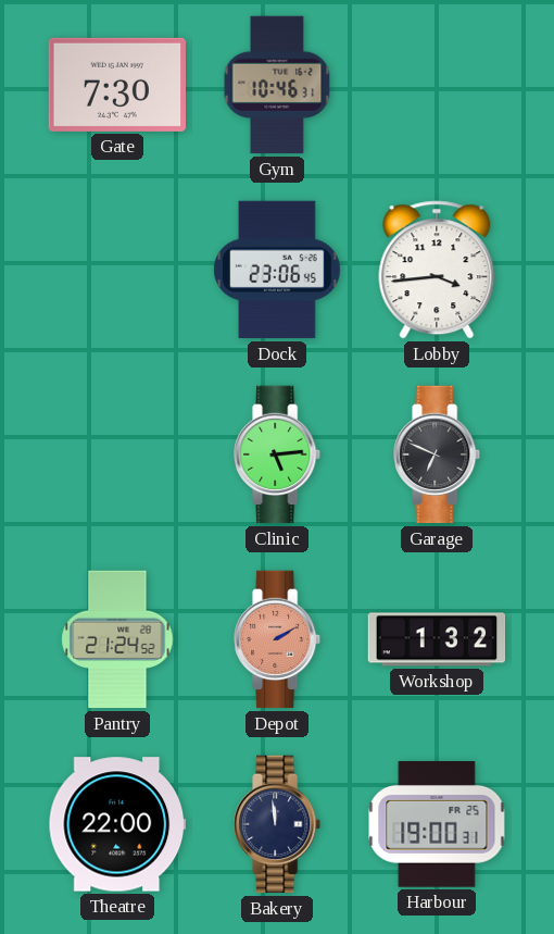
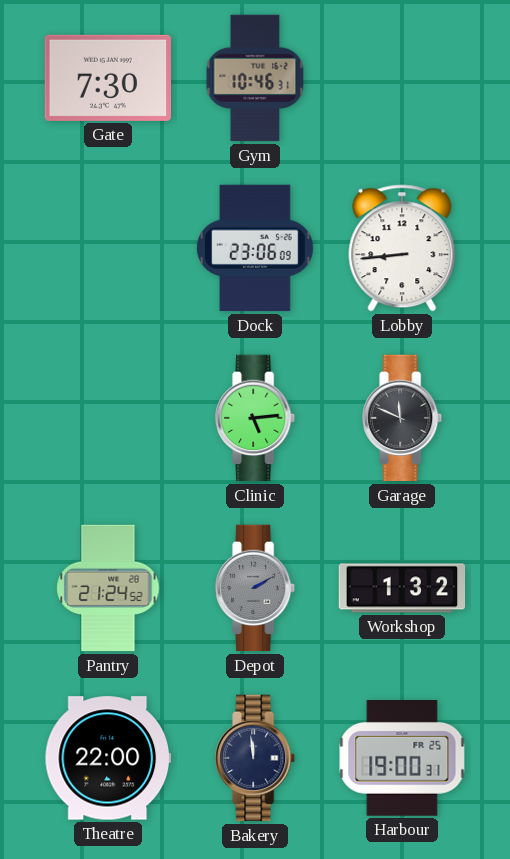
Dock: 23:06:45 -> 23:06:09 (256, 248)
Lobby: 3:44 -> 8:44 (402, 248)
Garage: 6:49 -> 11:49 (403, 418)
Depot dial: salmon -> grey (256, 588)
